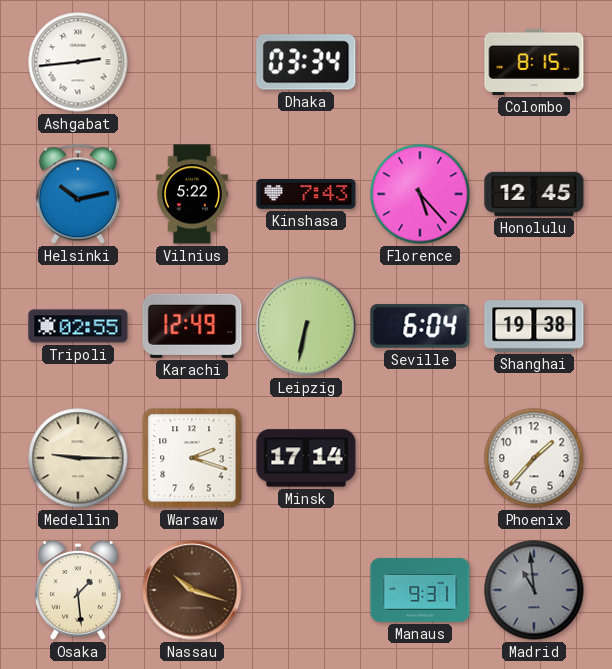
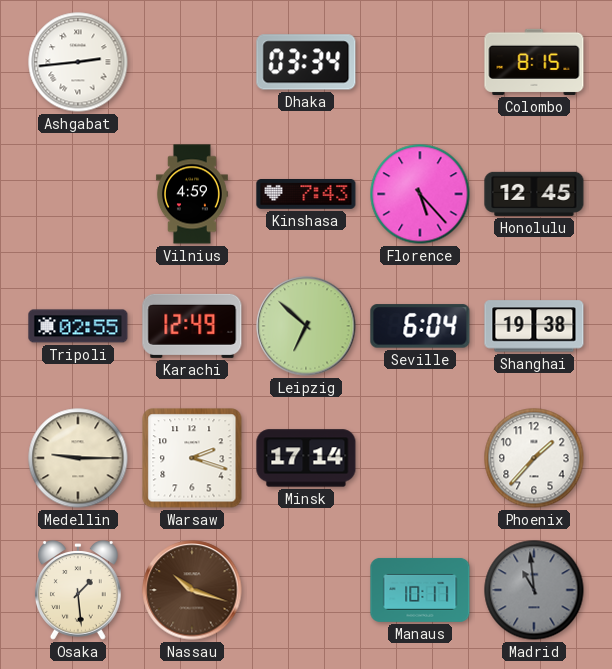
Helsinki: 10:13 -> none (78, 194)
Vilnius: 5:22 -> 4:59 (192, 194)
Leipzig: 6:32 -> 6:52 (306, 326)
Manaus: 9:31 -> 10:11 (420, 590)
